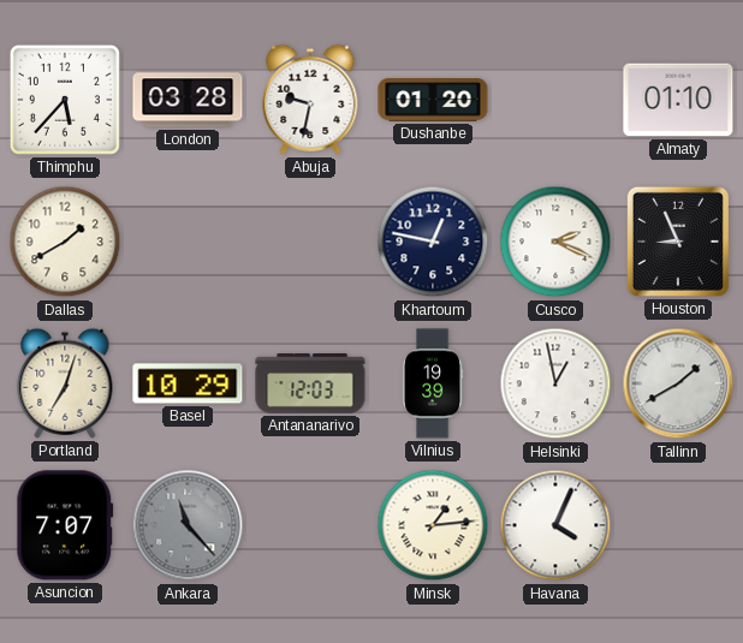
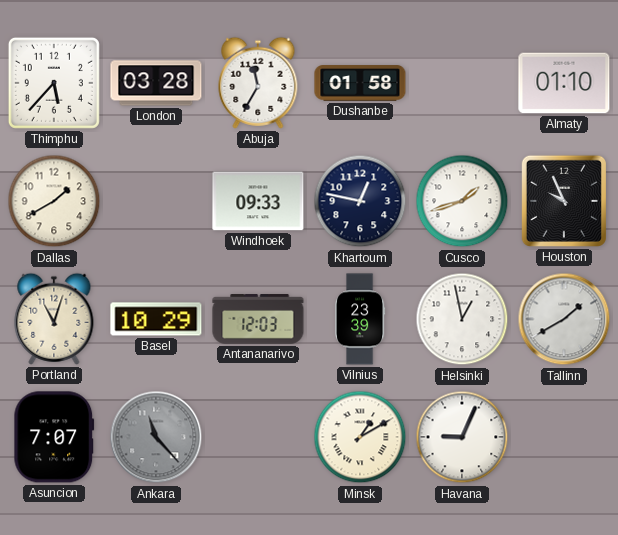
Abuja: 9:32 -> 11:35 (258, 83)
Dushanbe: 01:20 -> 01:58 (360, 83)
Windhoek: none -> 09:33 (258, 201)
Cusco: 2:19 -> 1:42 (462, 201)
Houston: 8:56 -> 9:56 (564, 201)
Portland: 7:03 -> 11:03 (54, 319)
Vilnius: 19:39 -> 23:39 (360, 319)
Minsk: 1:14 -> 1:10 (360, 437)
Havana: 4:04 -> 9:04 (462, 437)
